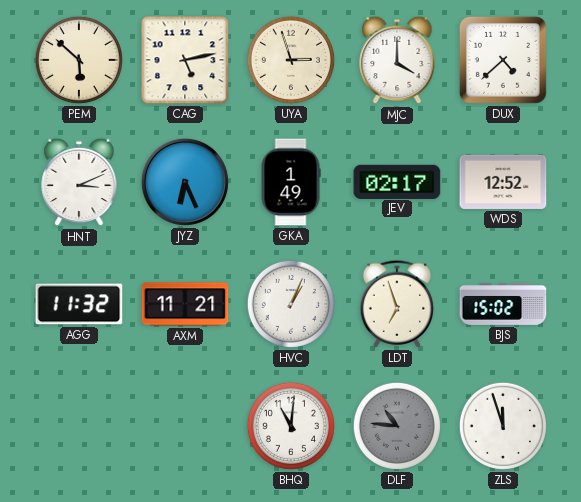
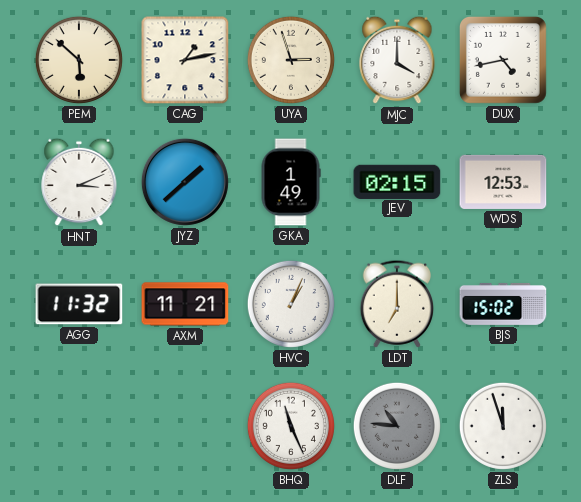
CAG: 5:13 -> 1:13 (185, 60)
DUX: 4:38 -> 4:43 (503, 60)
JYZ: 6:26 -> 1:38 (185, 182)
JEV: 02:17 -> 02:15 (397, 181)
WDS: 12:52 -> 12:53 (503, 182)
LDT: 6:57 -> 7:00 (397, 304)
BHQ: 11:01 -> 11:26 (291, 426)
